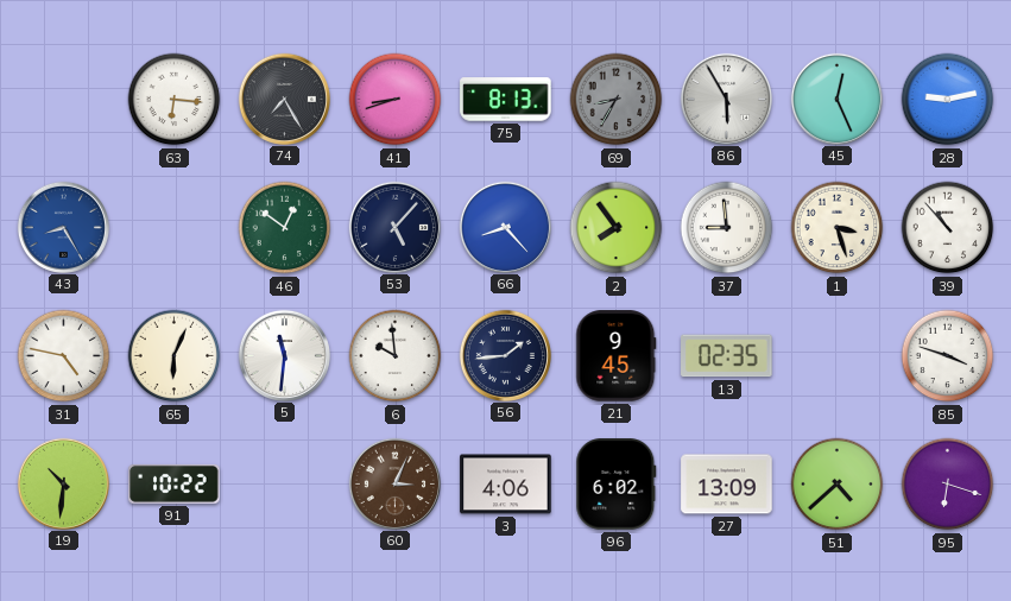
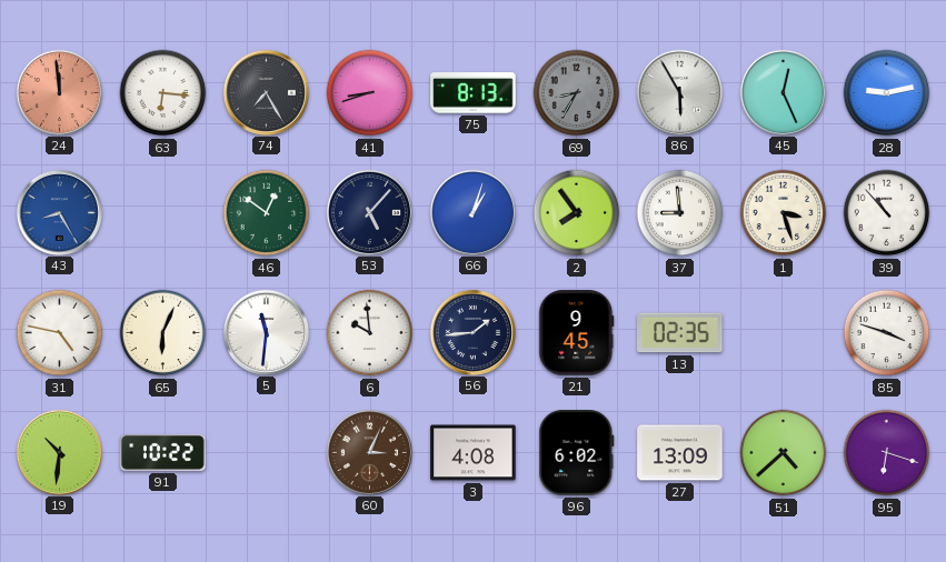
24: none -> 11:59 (59, 92)
66: 8:23 -> 1:03 (472, 212)
3: 4:06 -> 4:08 (474, 453)
